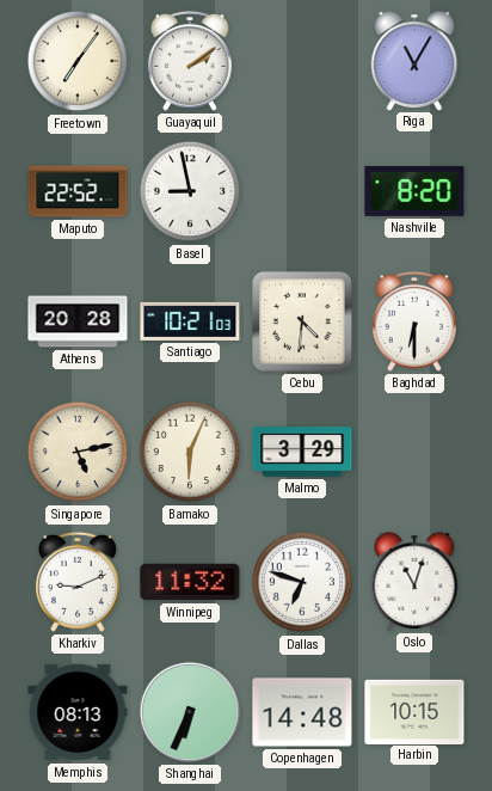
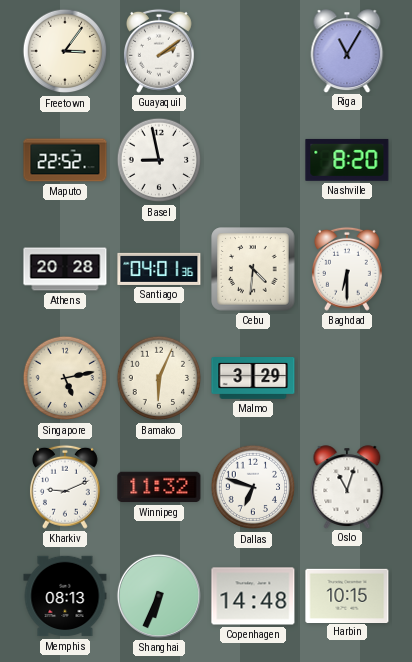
Freetown: 7:06 -> 3:06 (65, 51)
Santiago: 10:21 -> 04:01 (159, 269)
